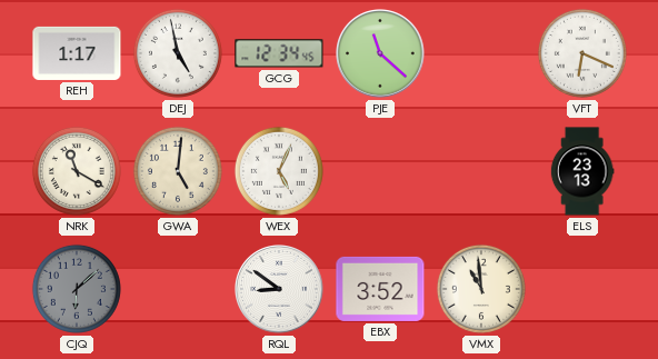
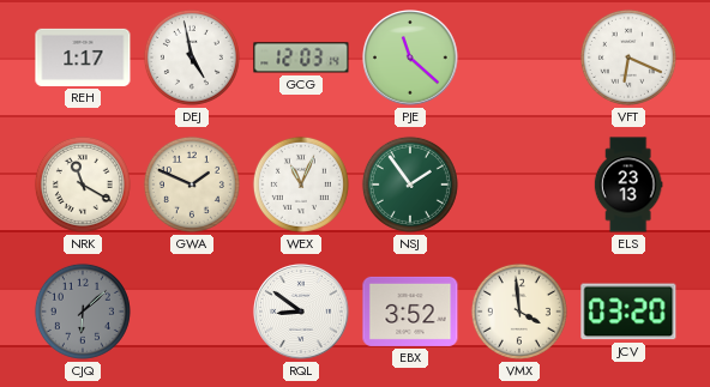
GCG: 12:34 -> 12:03 (301, 58)
GWA: 5:01 -> 1:49 (192, 185)
WEX: 5:04 -> 11:04 (301, 185)
NSJ: none -> 1:54 (410, 185)
VMX: 10:59 -> 3:59 (519, 312)
JCV: none -> 03:20 (628, 312)
